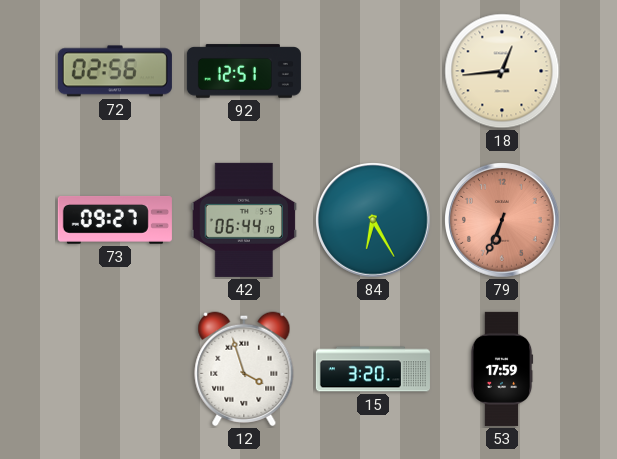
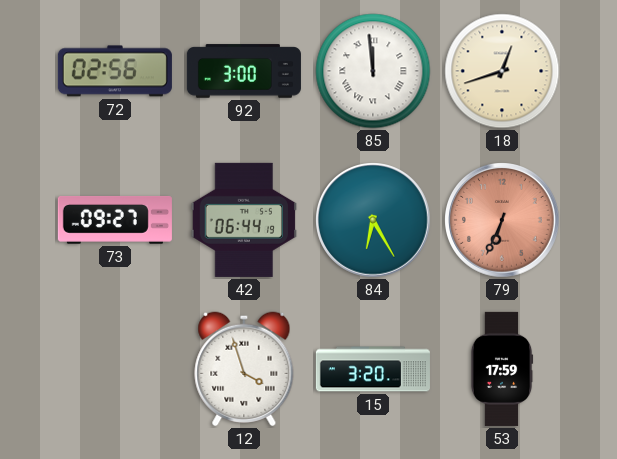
92: 12:51 -> 3:00 (244, 71)
85: none -> 11:59 (373, 71)
18: 12:44 -> 12:42 (502, 71)
